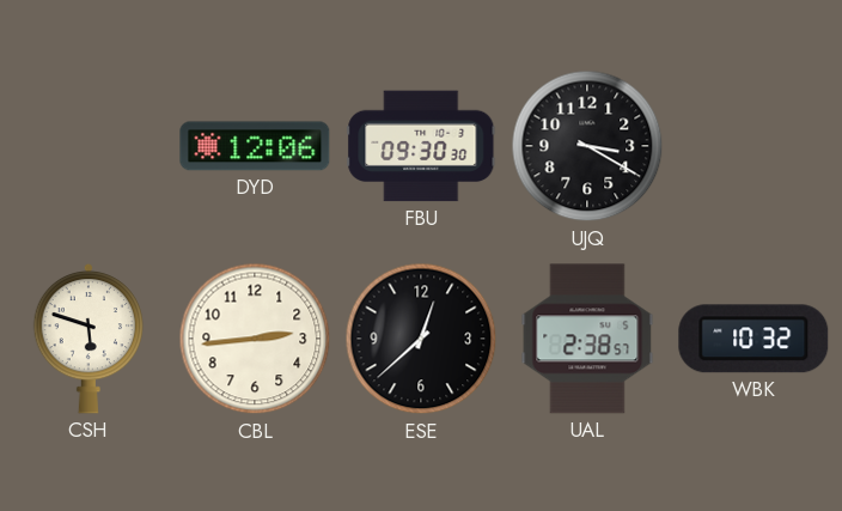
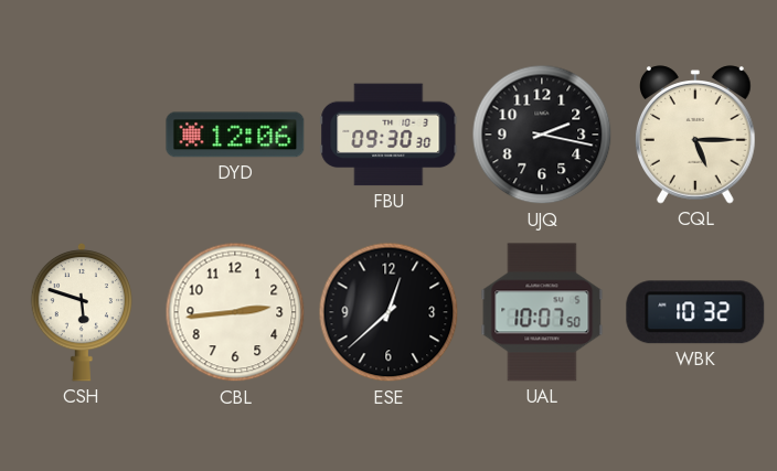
UJQ: 3:20 -> 2:17 (542, 135)
CQL: none -> 5:15 (696, 135)
UAL: 2:38 -> 10:07 (542, 312)
